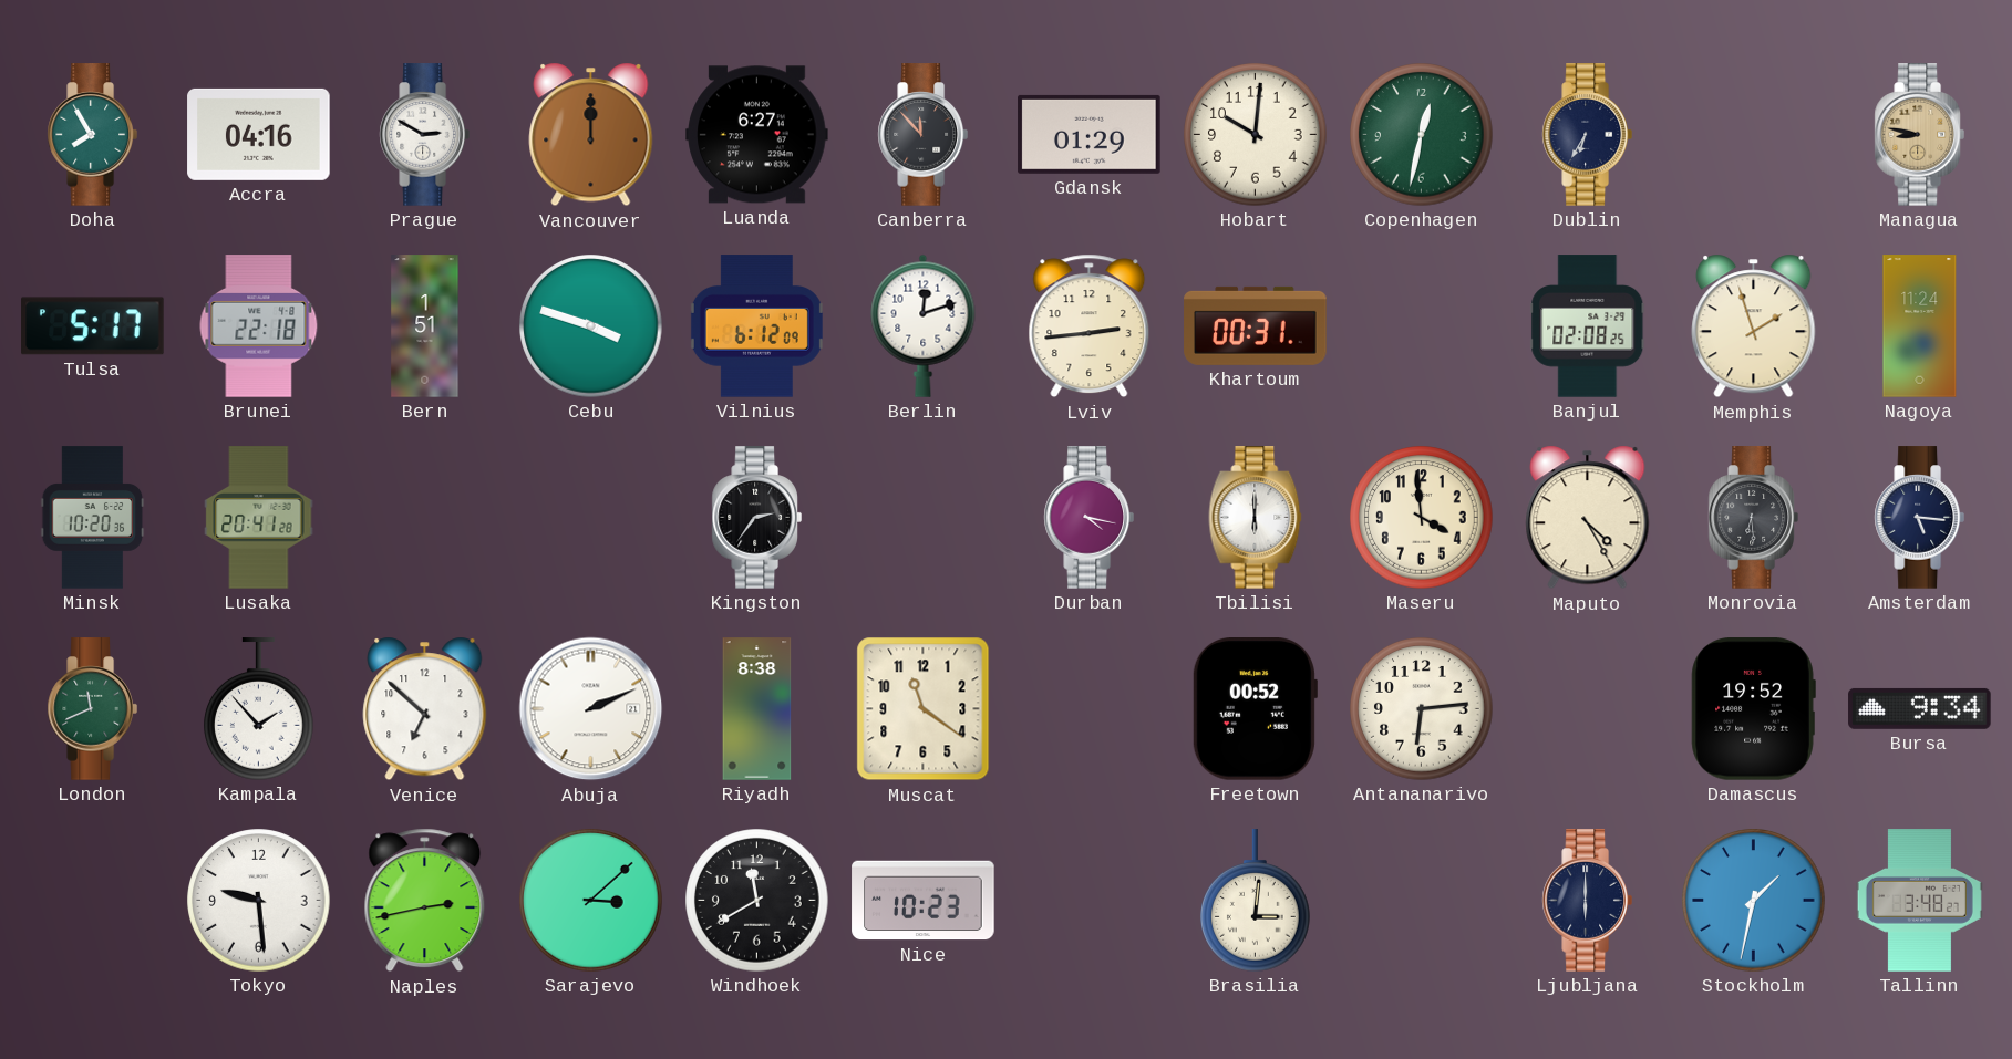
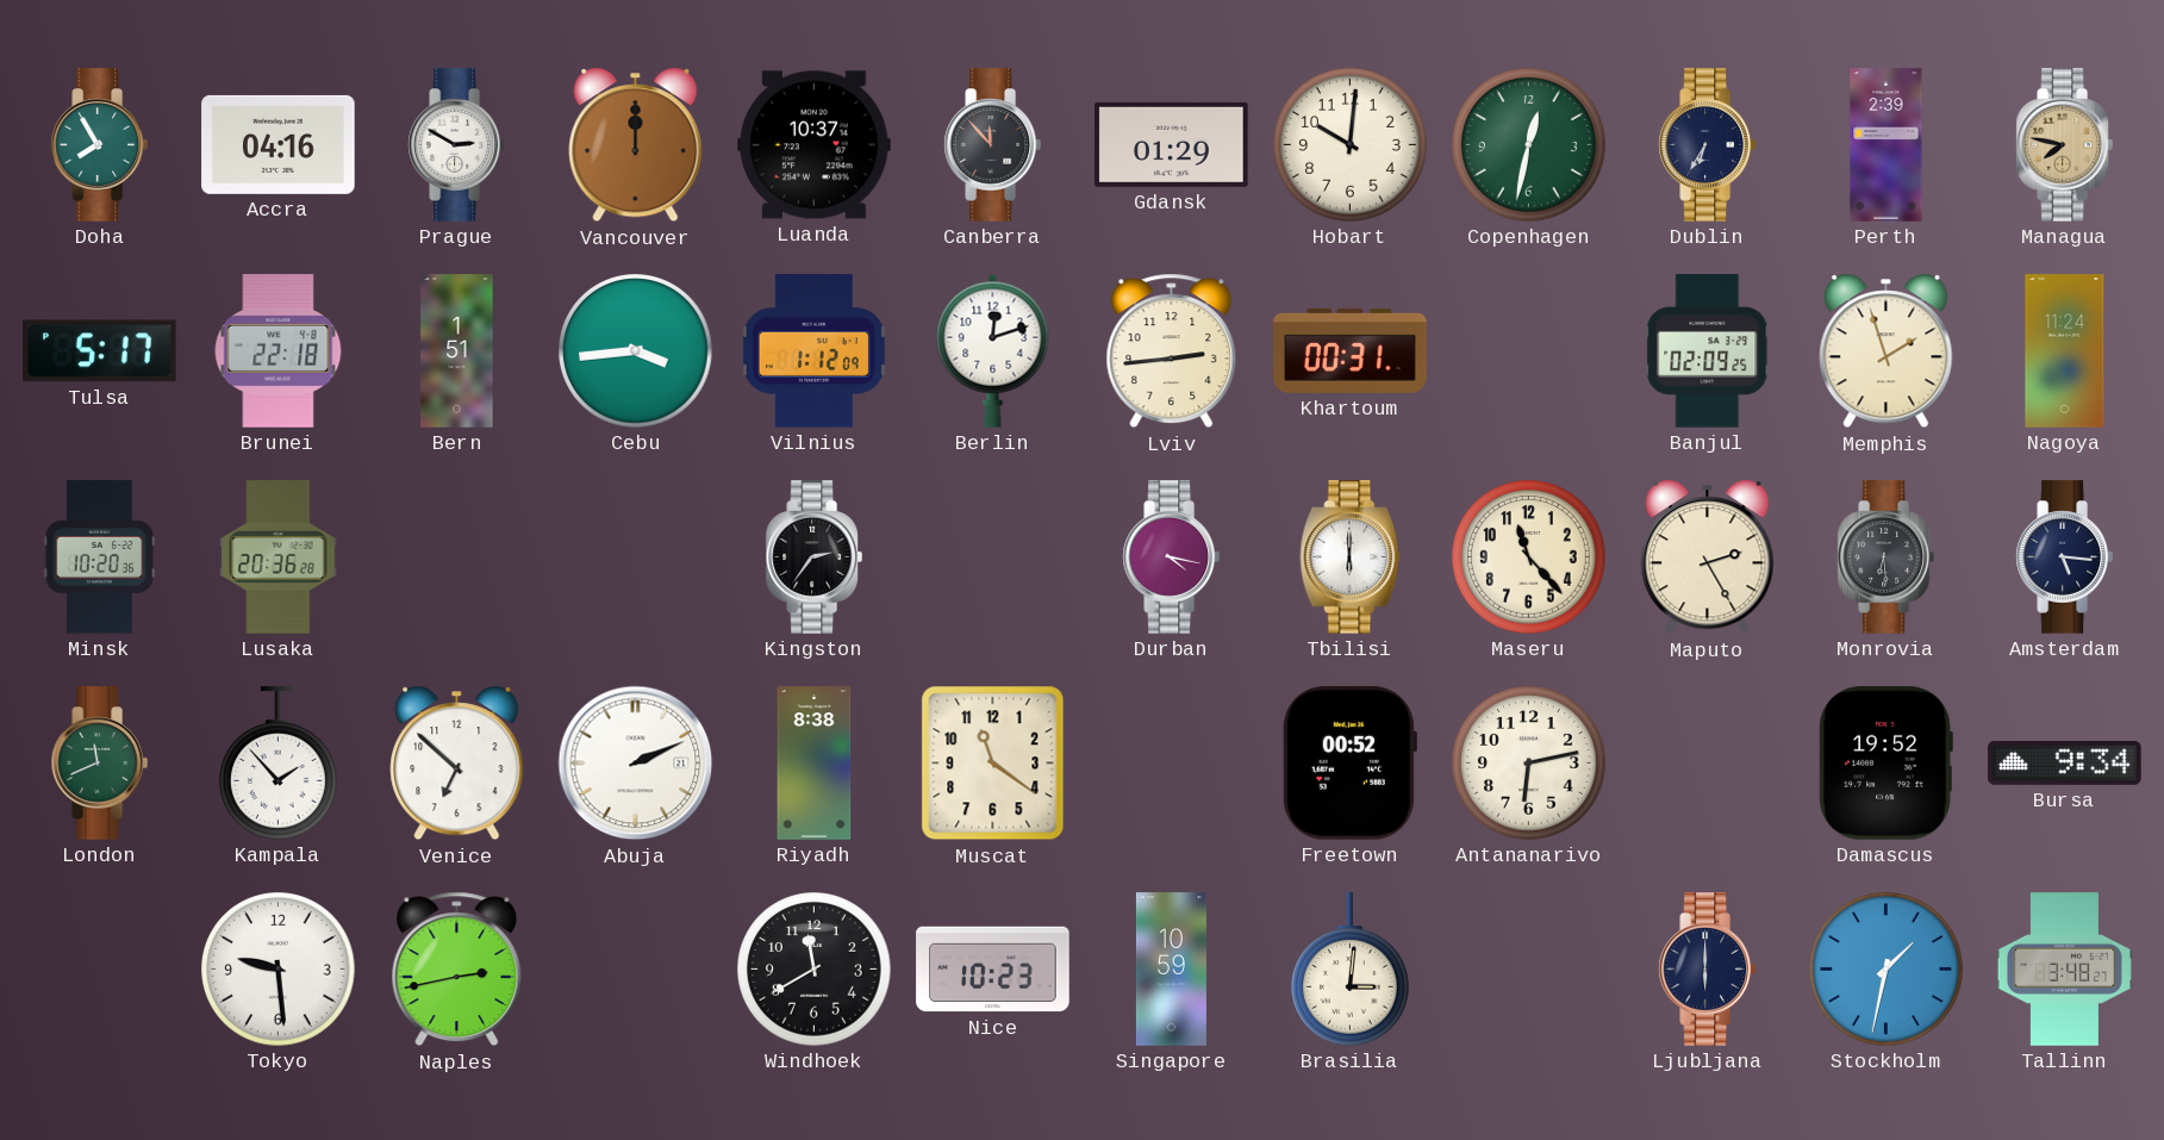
Luanda: 6:27 -> 10:37 (815, 145)
Perth: none -> 2:39 (1887, 145)
Managua: 8:47 -> 7:47 (2064, 145)
Cebu: 3:48 -> 3:44 (636, 351)
Vilnius: 6:12 -> 1:12 (813, 351)
Banjul: 02:08 -> 02:09 (1708, 351)
Lusaka: 20:41 -> 20:36 (279, 557)
Maseru: 3:59 -> 11:23 (1529, 557)
Maputo: 4:25 -> 2:25 (1708, 557)
Antananarivo: 6:14 -> 6:13 (1529, 764)
Sarajevo: 3:08 -> none (591, 901)
Singapore: none -> 10:59 (1171, 970)
